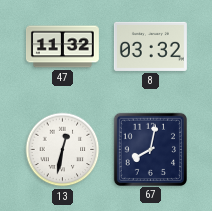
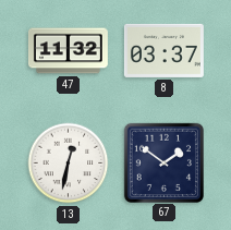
8: 03:32 -> 03:37 (163, 50)
67: 8:02 -> 1:51 (163, 162)
